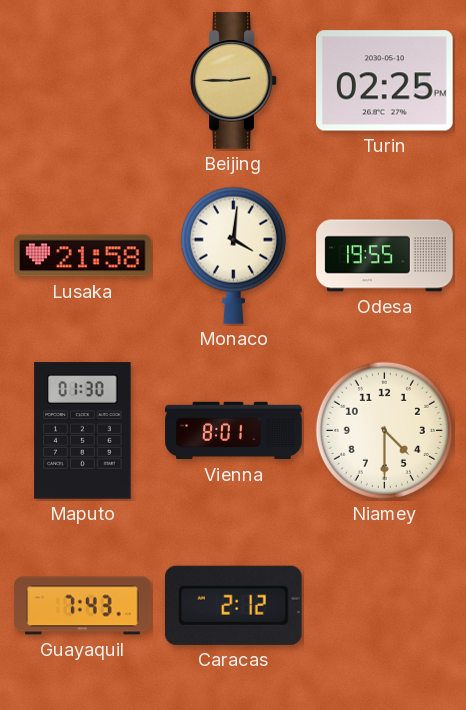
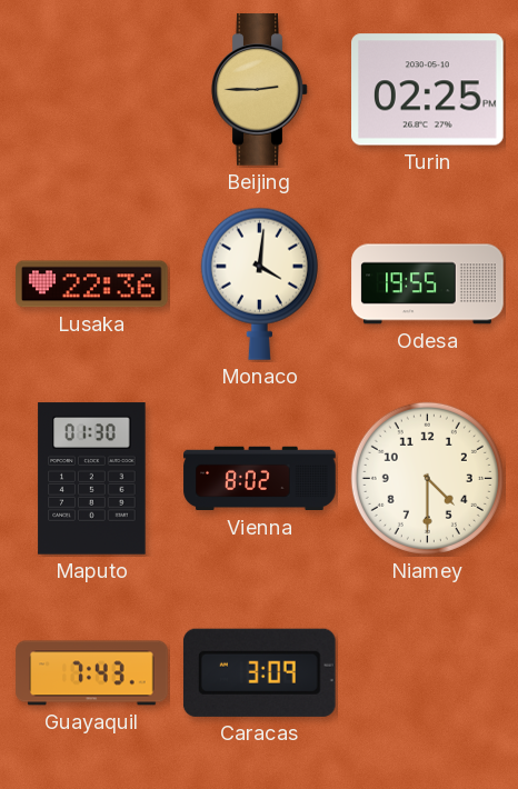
Lusaka: 21:58 -> 22:36 (92, 284)
Vienna: 8:01 -> 8:02 (260, 479)
Caracas: 2:12 -> 3:09 (259, 672)
